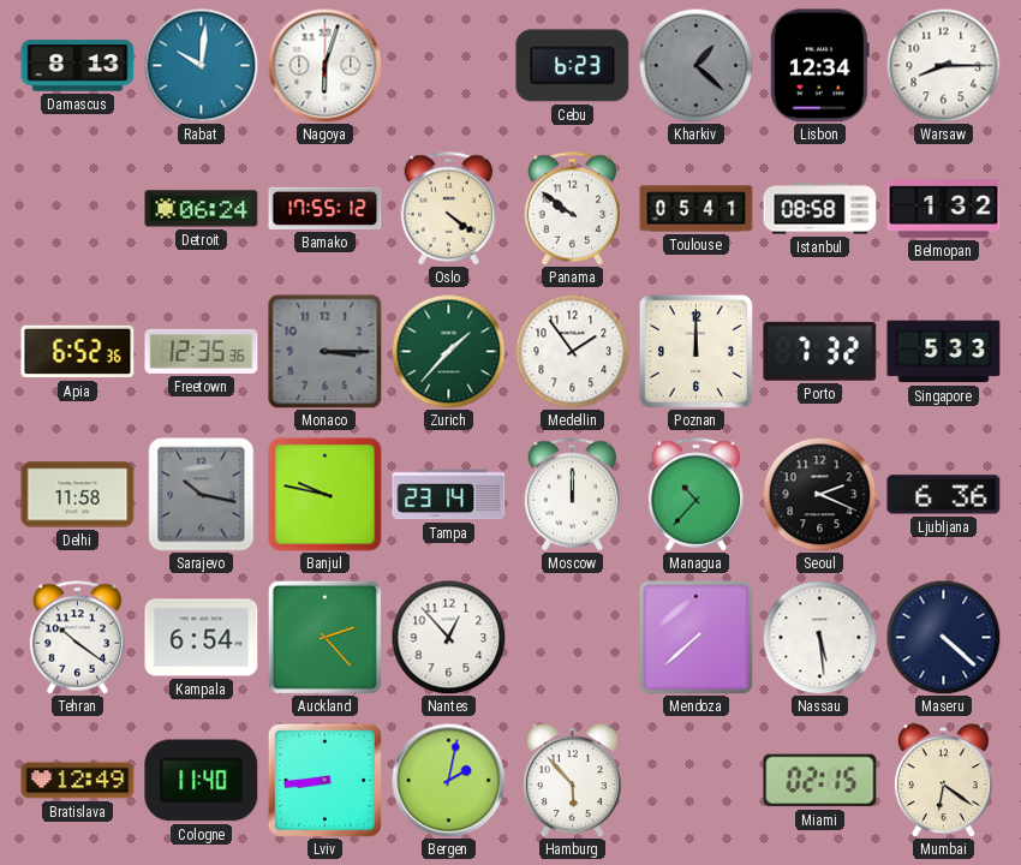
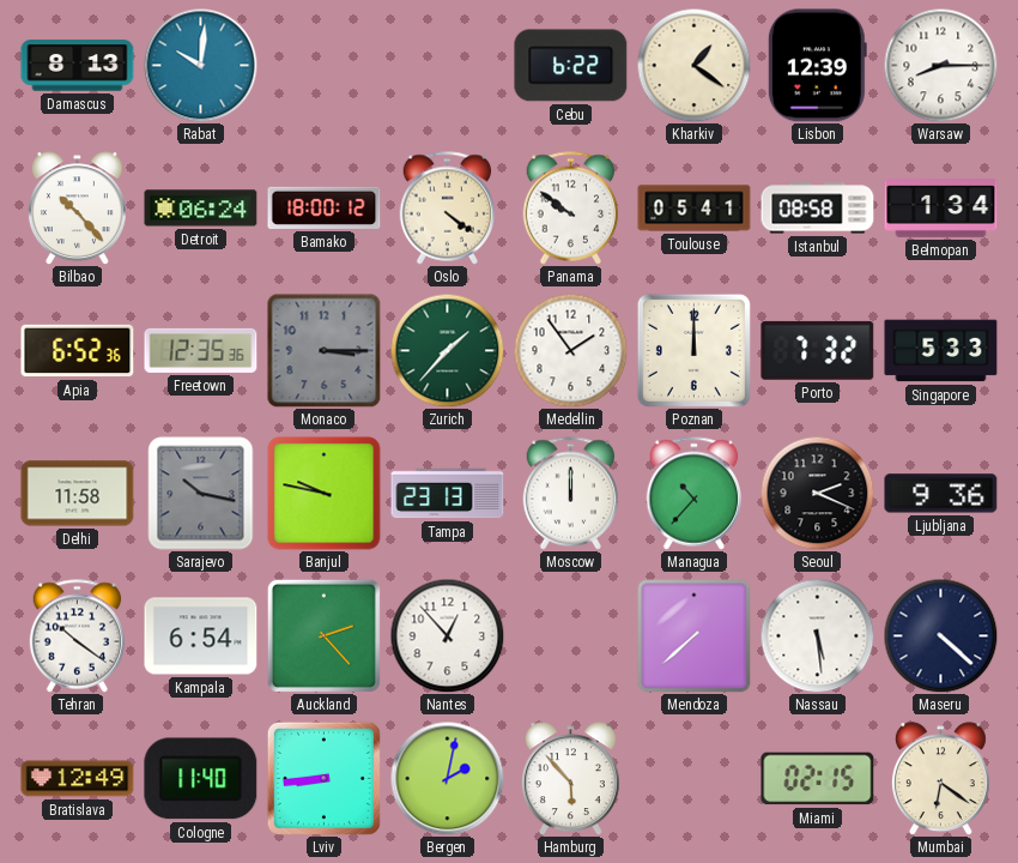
Nagoya: 6:03 -> none (324, 65)
Cebu: 6:23 -> 6:22 (571, 66)
Kharkiv: 1:22 -> 1:21 (693, 65)
Kharkiv dial: grey -> cream (693, 65)
Lisbon: 12:34 -> 12:39 (817, 66)
Bilbao: none -> 10:23 (77, 209)
Bamako: 17:55 -> 18:00 (325, 207)
Belmopan: 1:32 -> 1:34 (941, 209)
Tampa: 23:14 -> 23:13 (448, 494)
Ljubljana: 6:36 -> 9:36 (941, 494)
